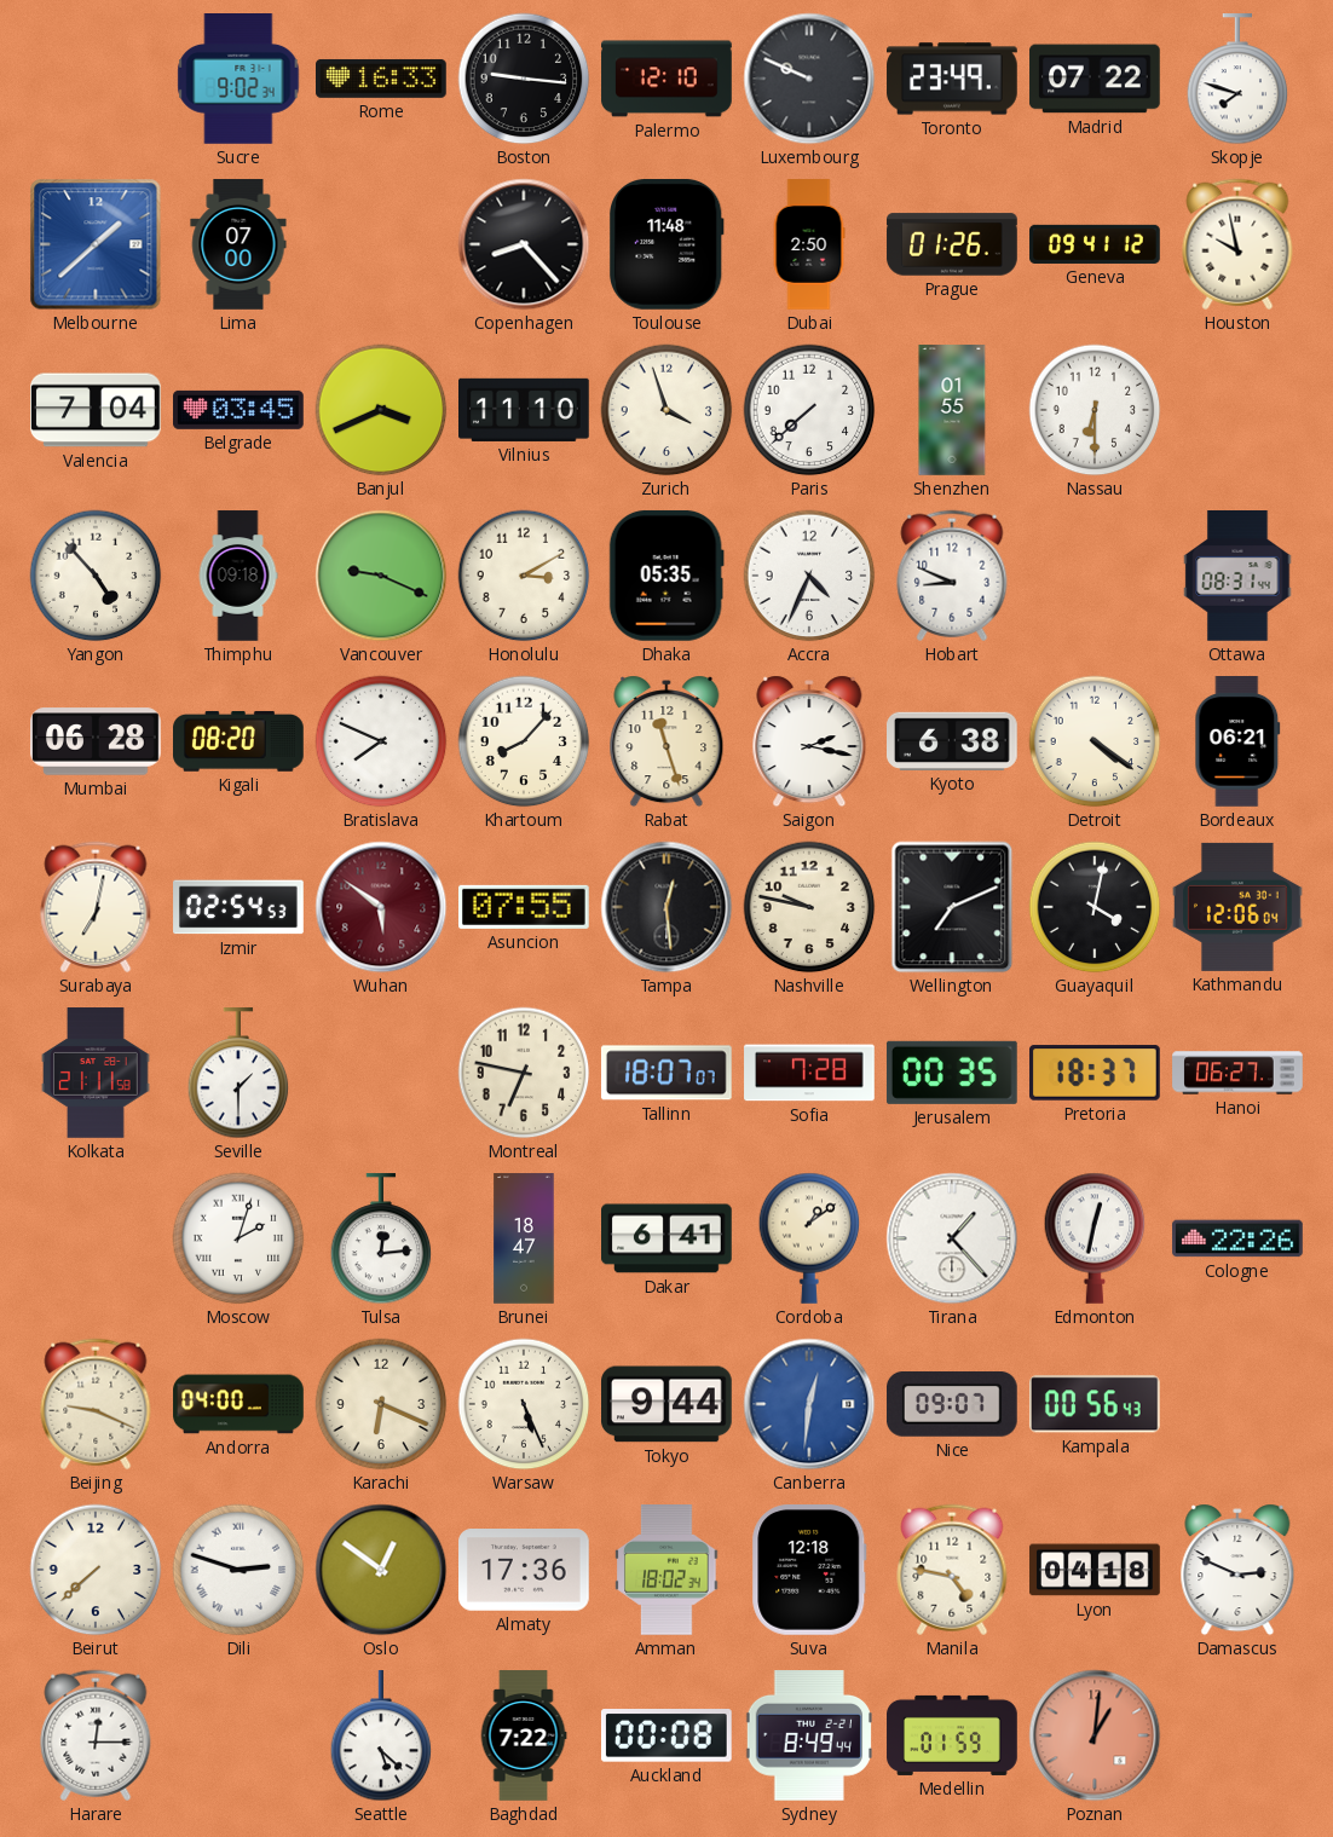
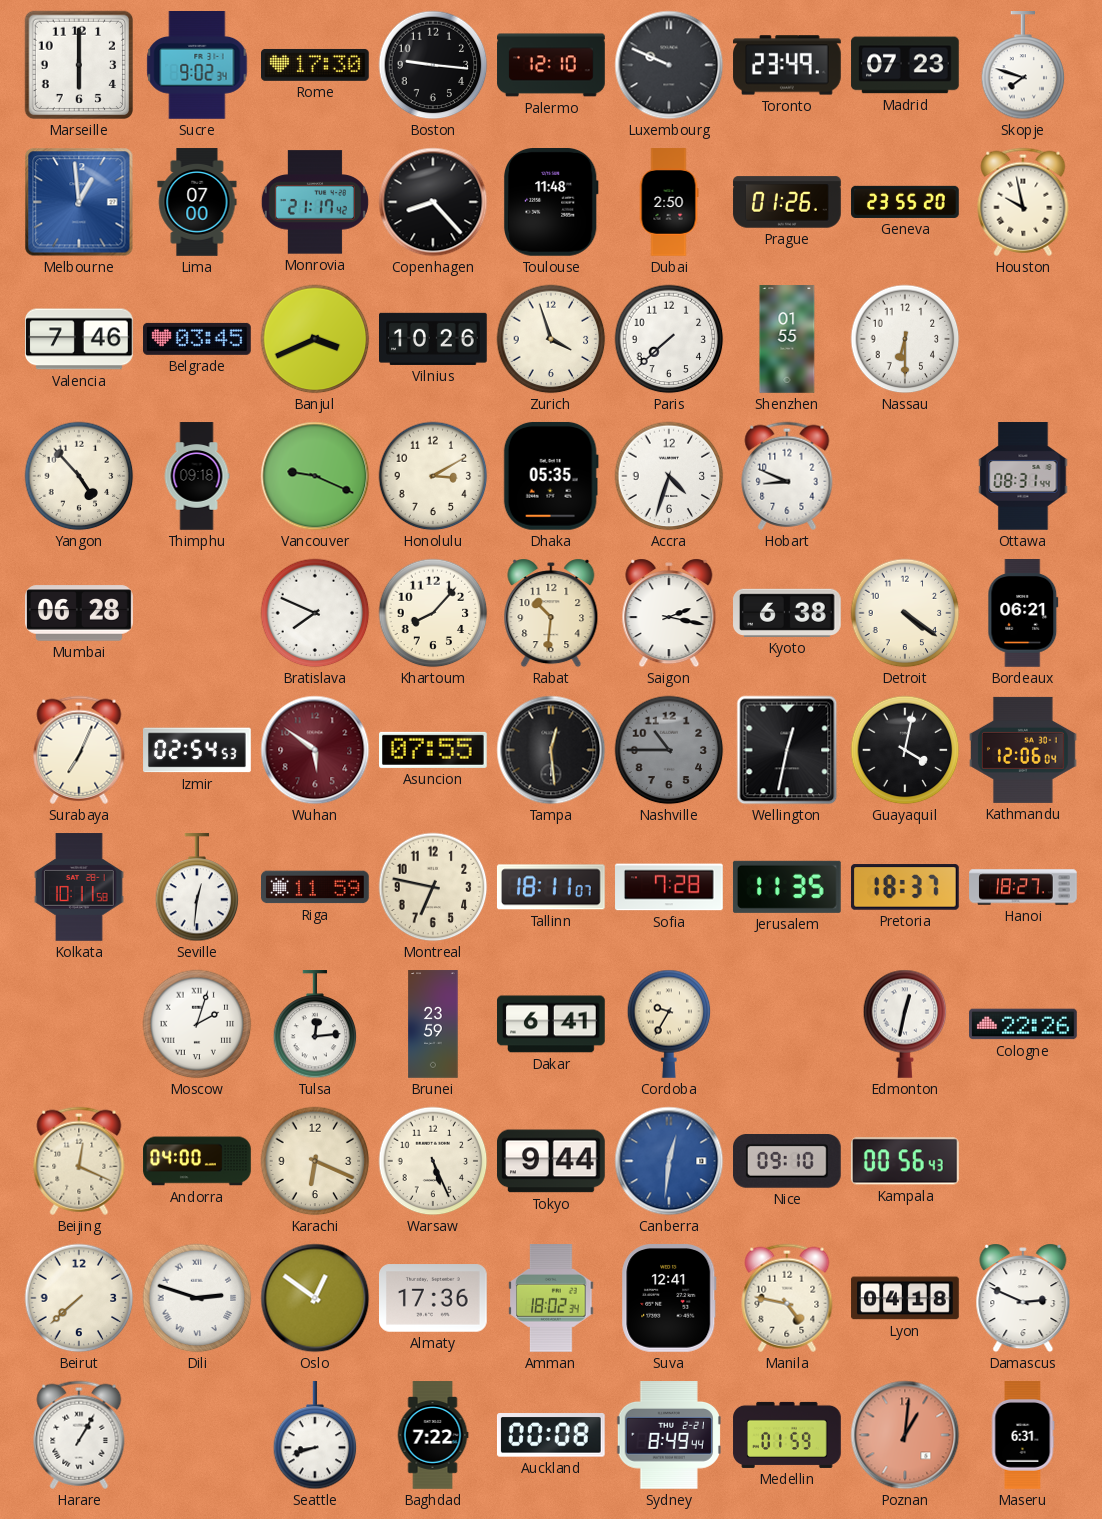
Marseille: none -> 6:00 (79, 65)
Rome: 16:33 -> 17:30 (316, 65)
Madrid: 07:22 -> 07:23 (905, 65)
Melbourne: 1:38 -> 12:59 (79, 202)
Monrovia: none -> 21:17 (315, 202)
Geneva: 09:41 -> 23:55 (905, 202)
Valencia: 7:04 -> 7:46 (79, 339)
Vilnius: 11:10 -> 10:26 (434, 339)
Accra: 4:34 -> 4:33 (669, 476)
Kigali: 08:20 -> none (240, 741)
Rabat: 11:27 -> 10:31 (551, 613)
Surabaya: 7:02 -> 7:04 (79, 750)
Nashville: 9:47 -> 10:45 (669, 750)
Nashville dial: cream -> grey (669, 750)
Wellington: 7:11 -> 12:32 (787, 750)
Kolkata: 21:11 -> 10:11 (79, 887)
Seville: 1:30 -> 12:31 (197, 888)
Riga: none -> 11:59 (316, 887)
Tallinn: 18:07 -> 18:11 (551, 887)
Jerusalem: 00:35 -> 11:35 (787, 887)
Hanoi: 06:27 -> 18:27 (1023, 887)
Brunei: 18:47 -> 23:59 (433, 1024)
Cordoba: 1:09 -> 9:35 (669, 1024)
Tirana: 1:23 -> none (952, 1238)
Beijing: 9:19 -> 12:19 (79, 1161)
Nice: 09:07 -> 09:10 (788, 1162)
Suva: 12:18 -> 12:41 (669, 1299)
Harare: 12:15 -> 1:05 (79, 1435)
Seattle: 5:22 -> 8:42 (315, 1436)
Maseru: none -> 6:31 (1023, 1435)
